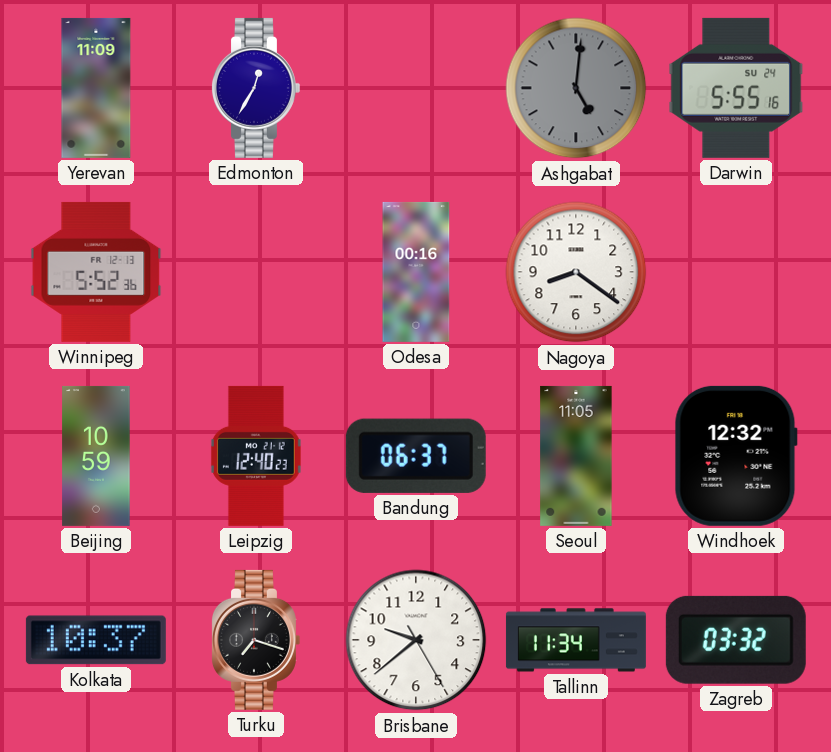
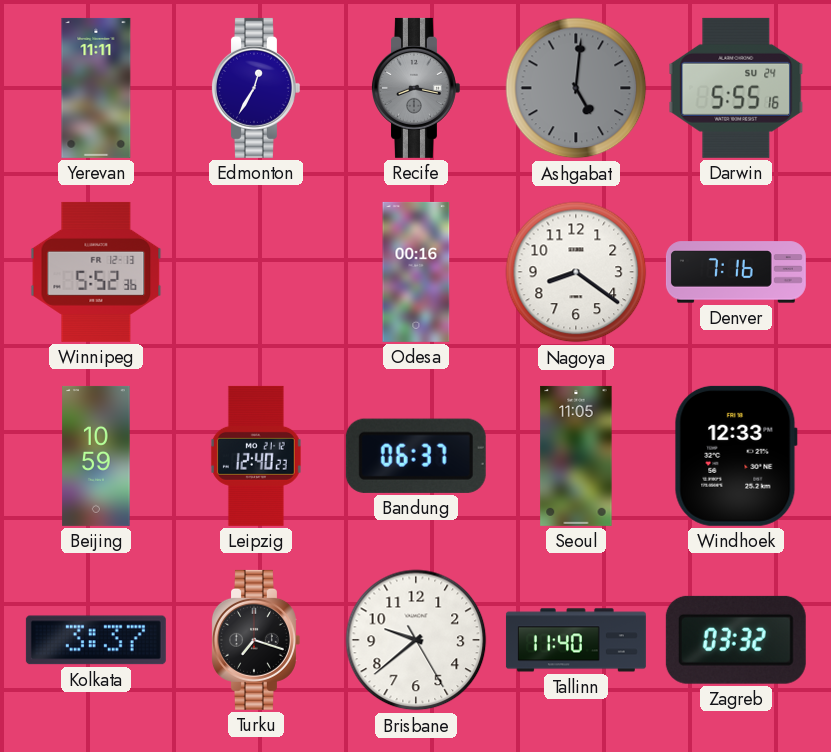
Yerevan: 11:09 -> 11:11 (96, 88)
Recife: none -> 8:17 (415, 88)
Denver: none -> 7:16 (736, 272)
Windhoek: 12:32 -> 12:33 (736, 456)
Kolkata: 10:37 -> 3:37 (96, 640)
Tallinn: 11:34 -> 11:40 (576, 640)
